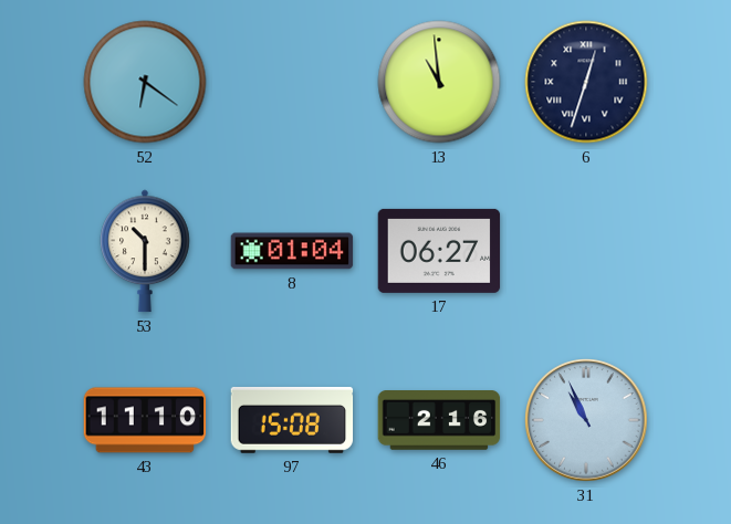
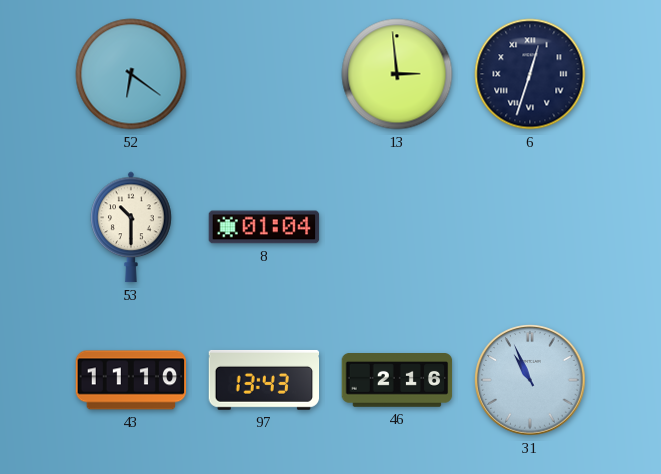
13: 10:59 -> 2:59 (397, 74)
17: 06:27 -> none (439, 251)
97: 15:08 -> 13:43 (264, 380)
